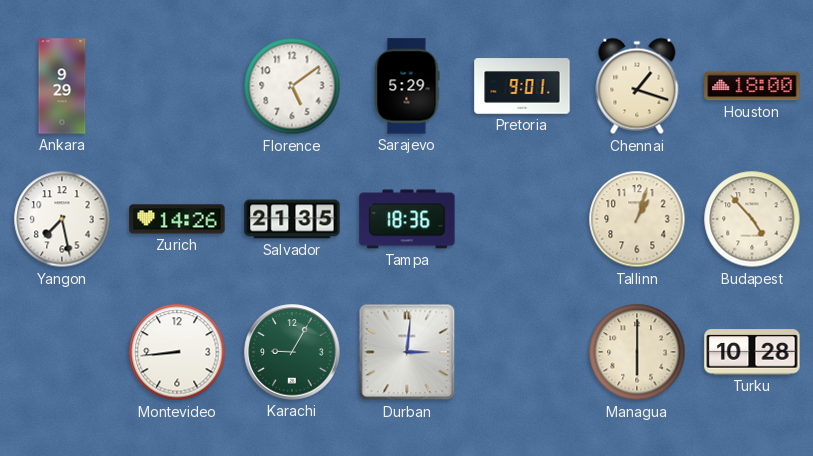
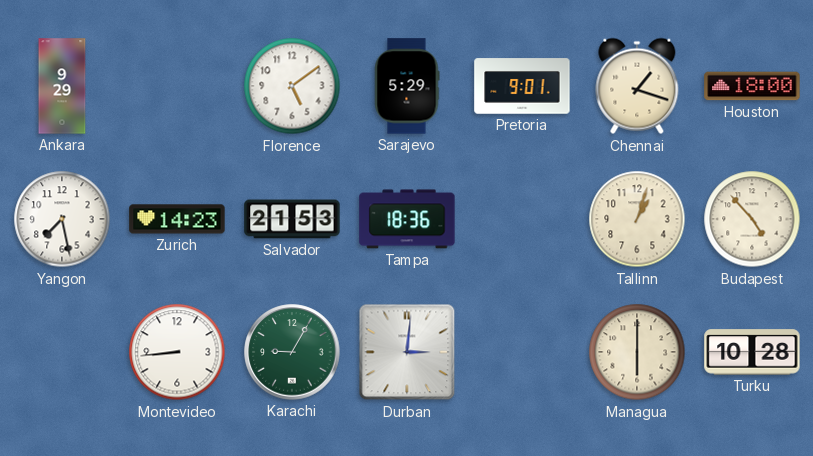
Zurich: 14:26 -> 14:23 (177, 219)
Salvador: 21:35 -> 21:53 (292, 219)
